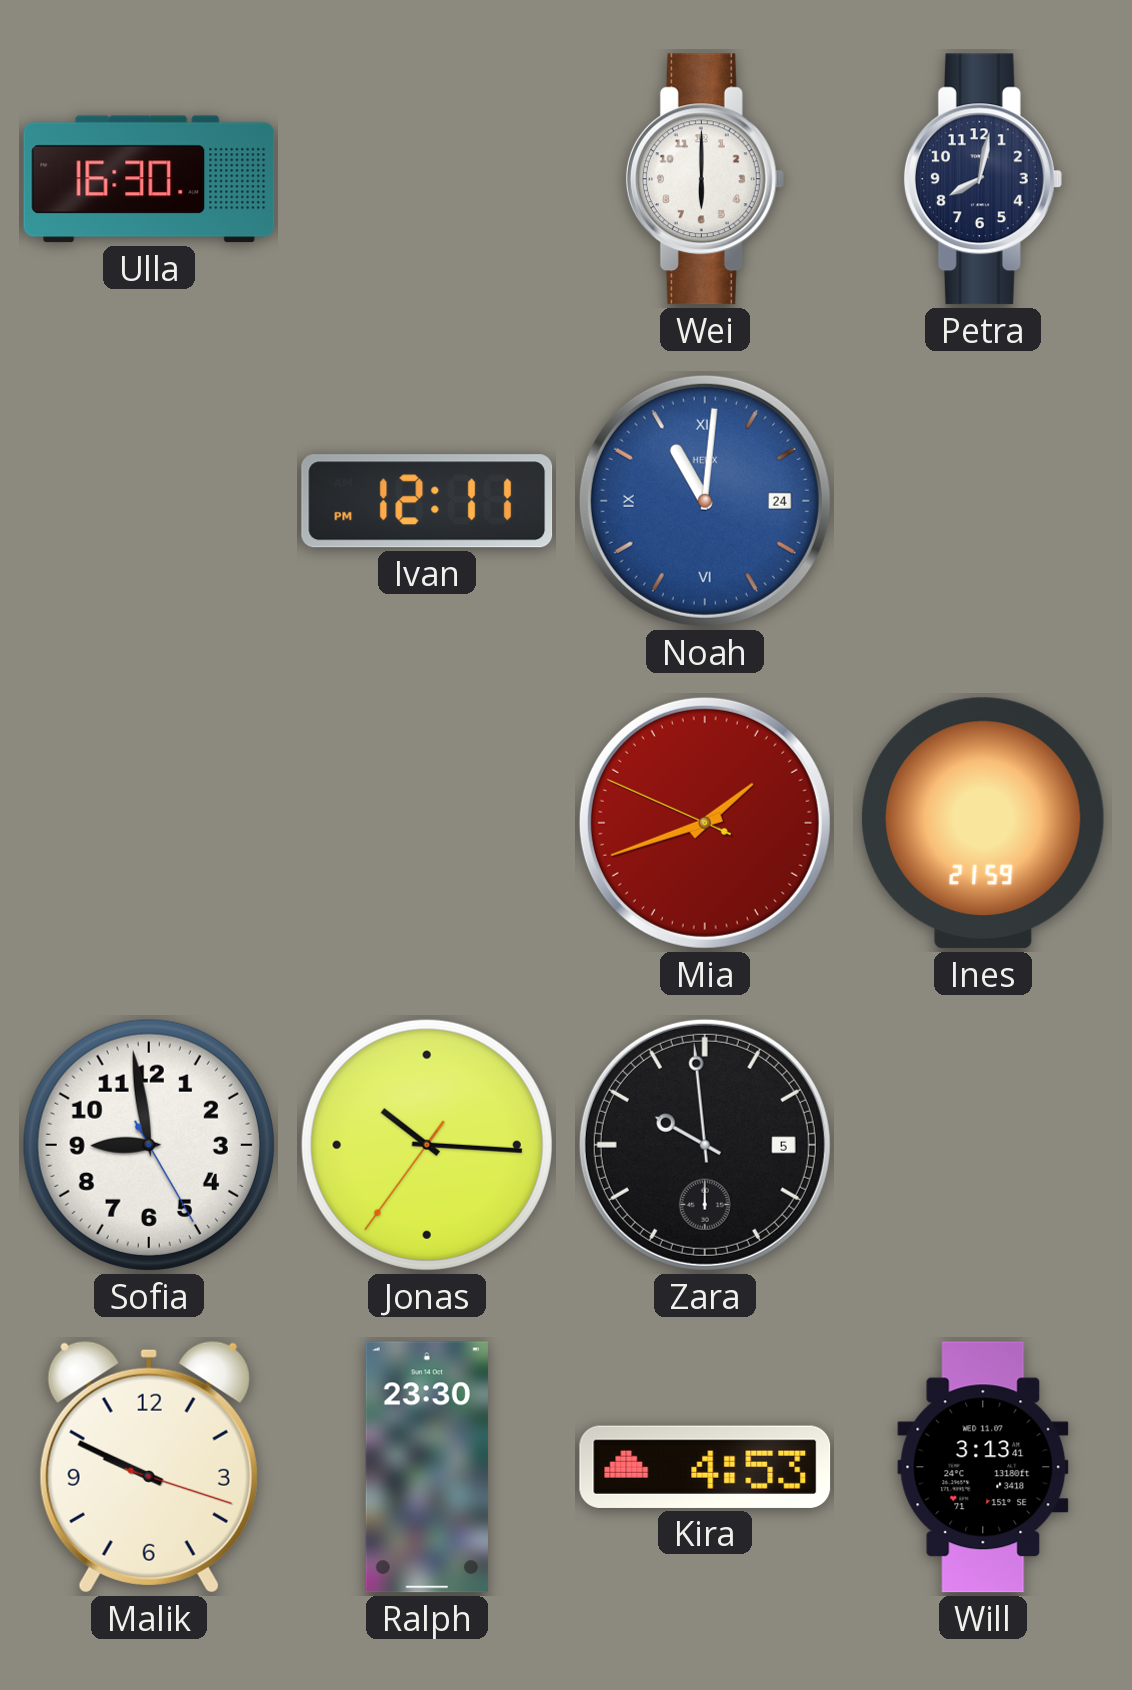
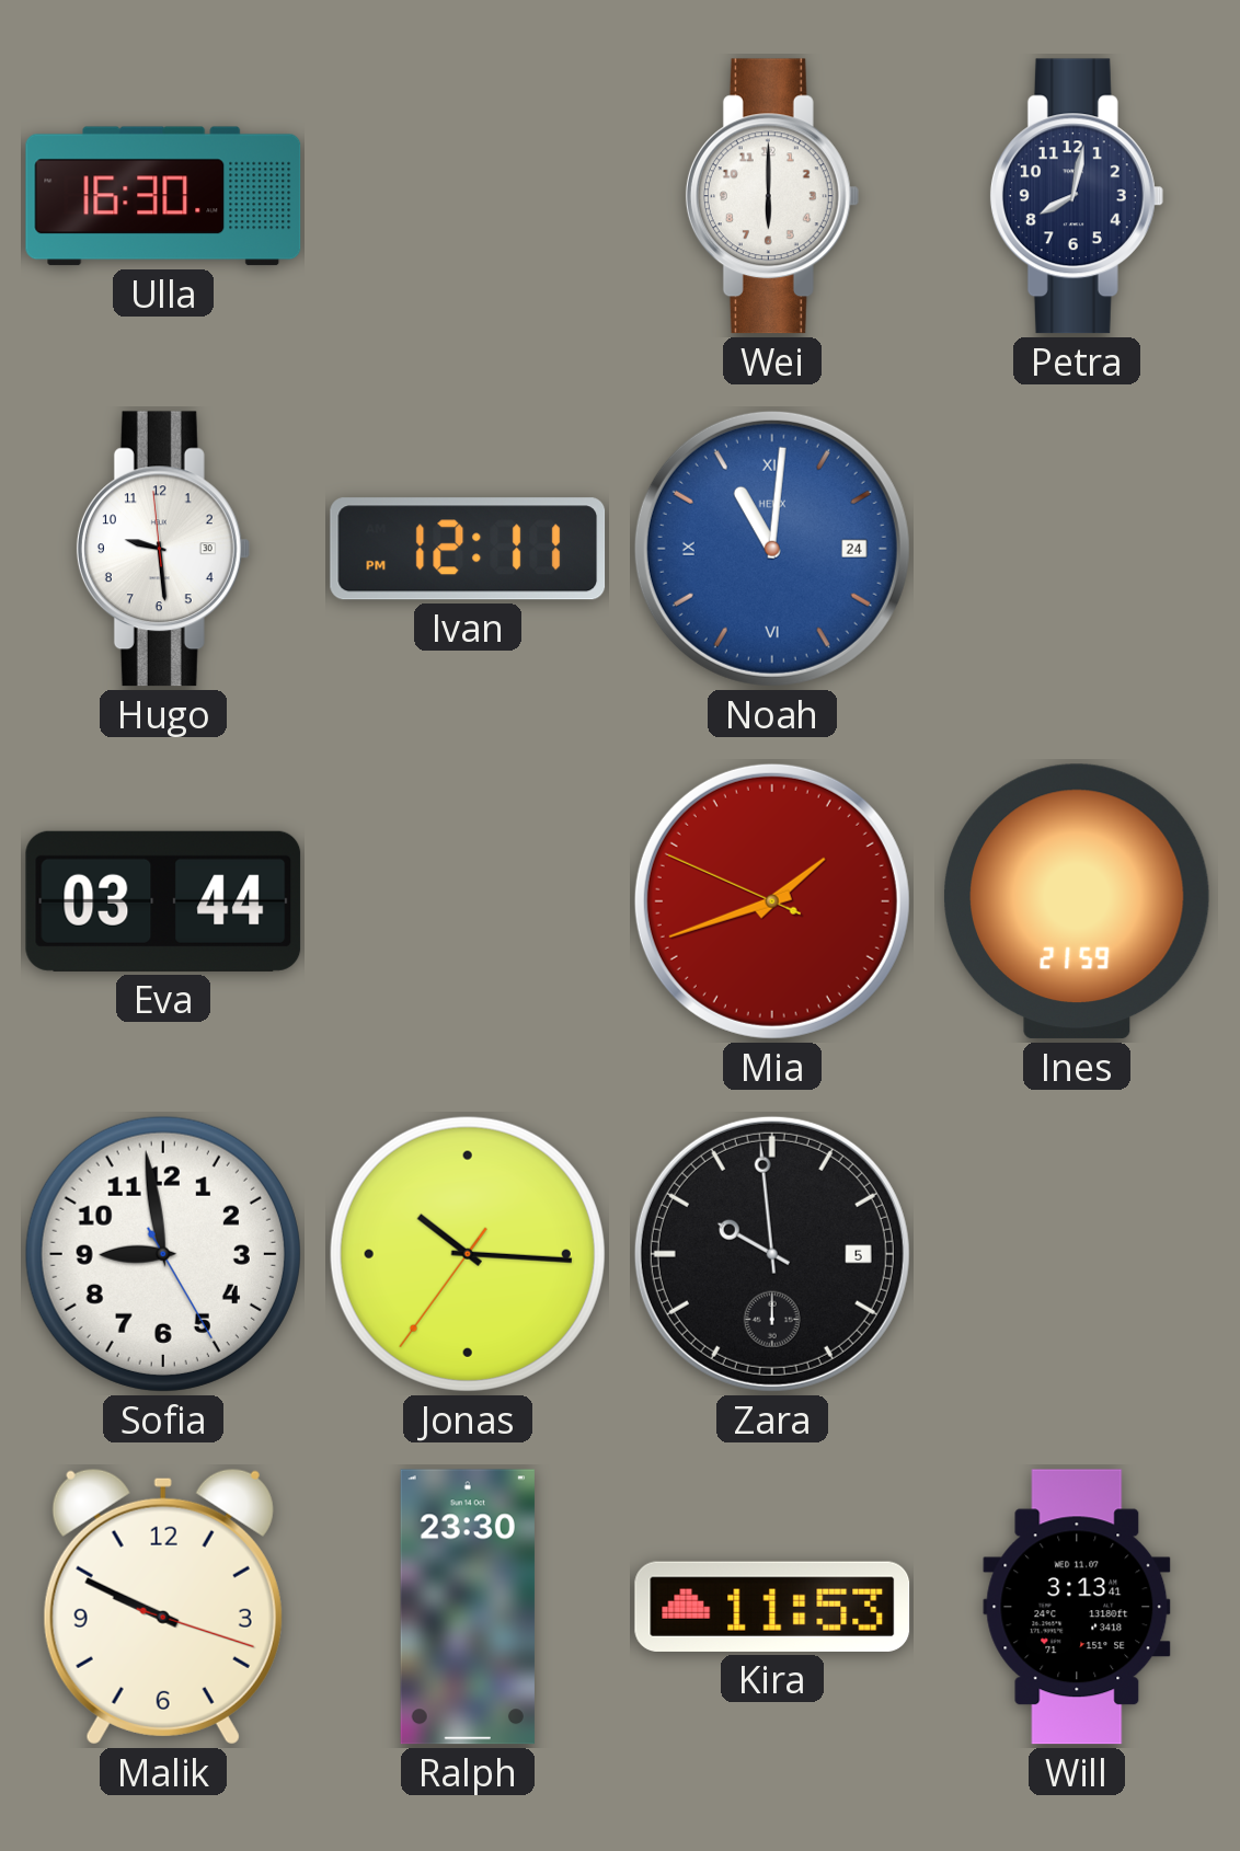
Hugo: none -> 9:28 (163, 549)
Eva: none -> 03:44 (163, 901)
Kira: 4:53 -> 11:53 (772, 1607)
